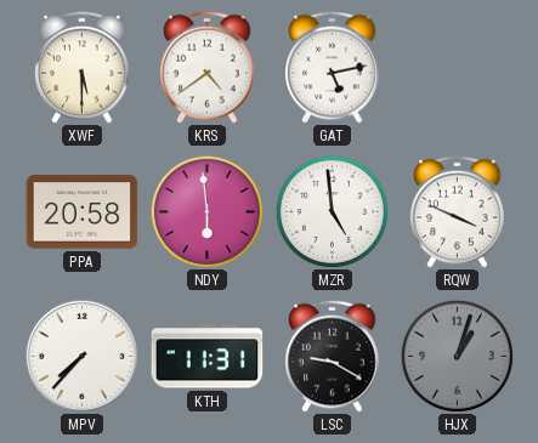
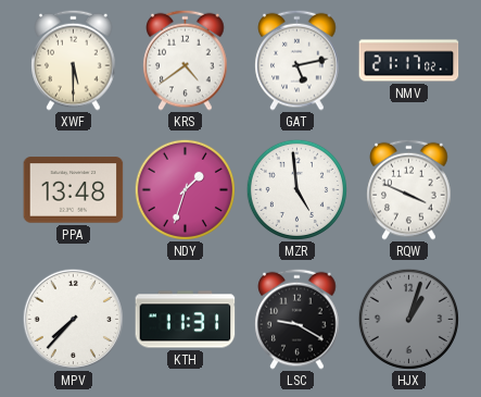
NMV: none -> 21:17 (409, 61)
PPA: 20:58 -> 13:48 (74, 190)
NDY: 5:59 -> 1:33 (185, 189)
